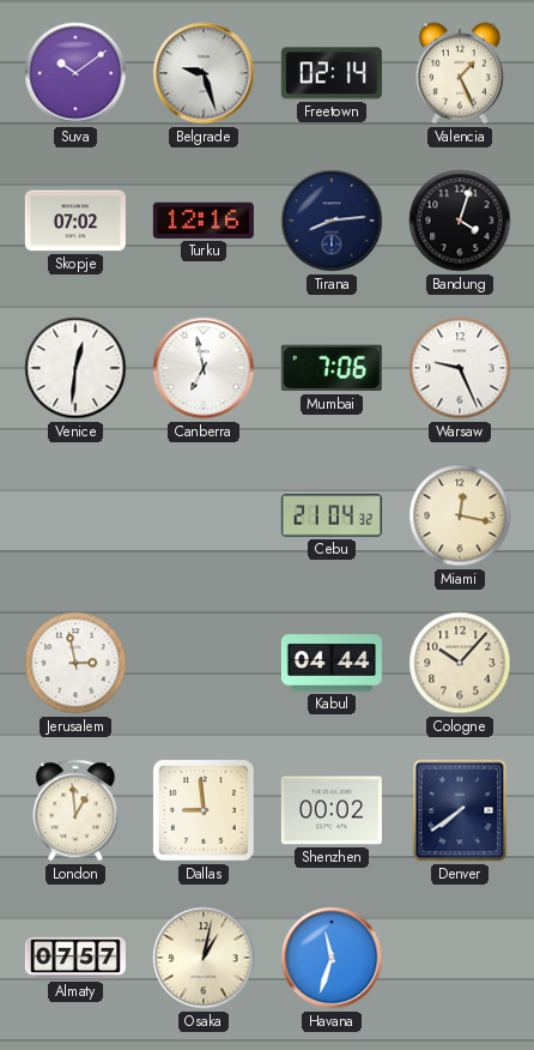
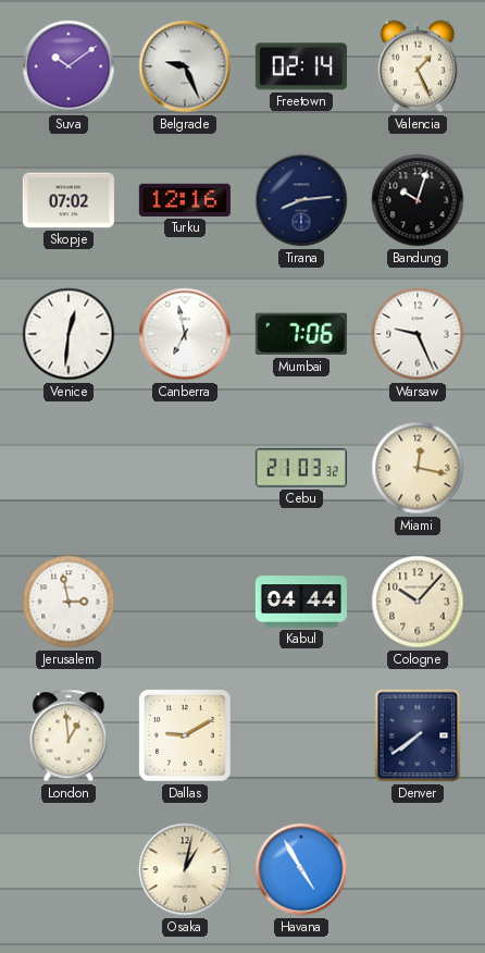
Belgrade: 9:27 -> 9:26 (185, 66)
Bandung: 4:03 -> 10:03 (418, 200)
Cebu: 21:04 -> 21:03 (301, 468)
Dallas: 8:59 -> 9:10 (185, 735)
Shenzhen: 00:02 -> none (332, 810)
Almaty: 07:57 -> none (75, 958)
Havana: 11:33 -> 4:55 (301, 869)
